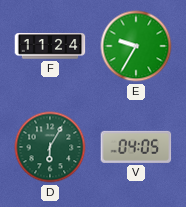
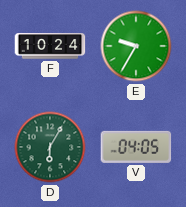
F: 11:24 -> 10:24 (50, 46)
